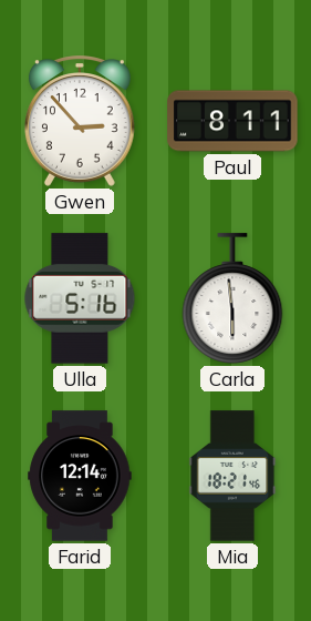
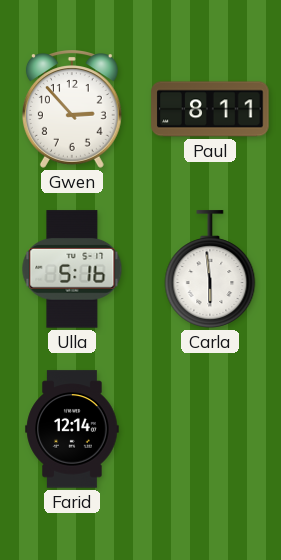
Mia: 18:21 -> none (232, 476)
